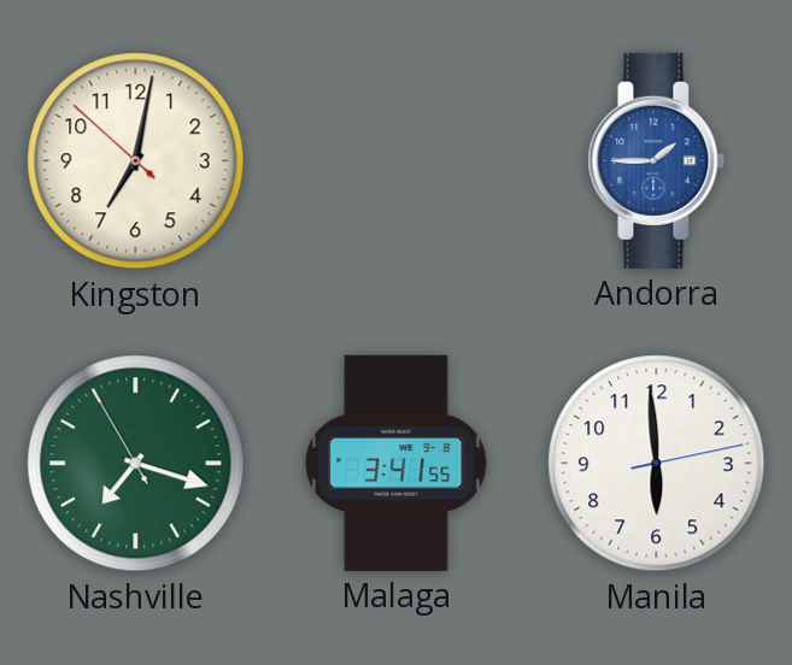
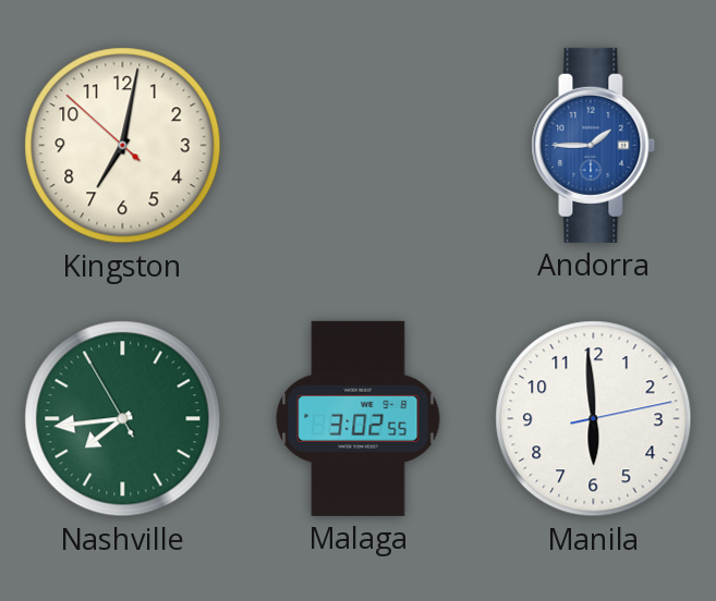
Nashville: 7:17 -> 7:43 (123, 419)
Malaga: 3:41 -> 3:02 (359, 418)
